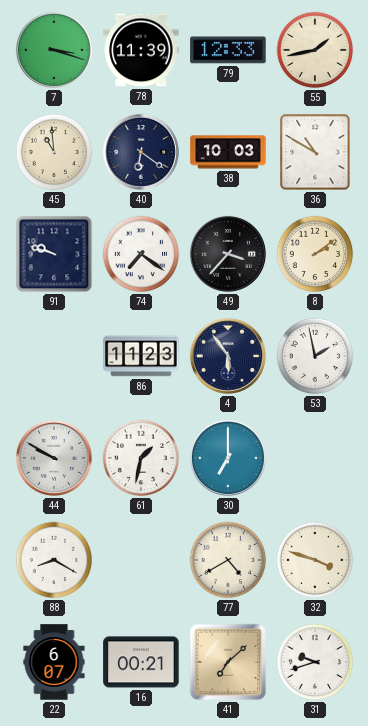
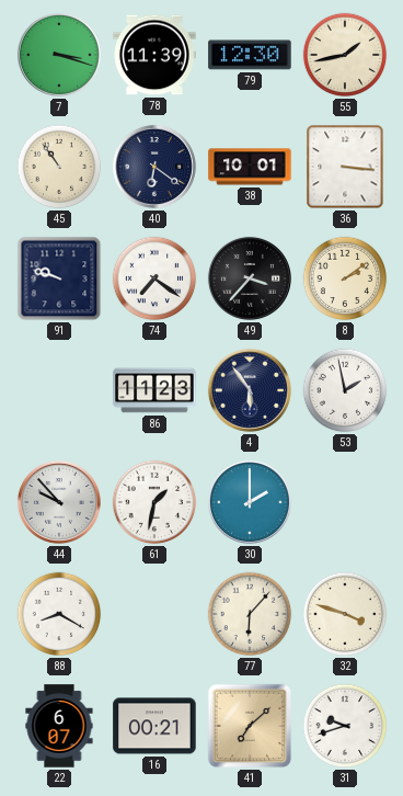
79: 12:33 -> 12:30 (250, 55)
45: 10:59 -> 10:54 (59, 167)
38: 10:03 -> 10:01 (250, 167)
36: 10:50 -> 3:16 (345, 167)
44: 9:50 -> 9:53 (59, 502)
30: 7:00 -> 2:00 (250, 502)
77: 4:40 -> 6:07 (250, 614)
